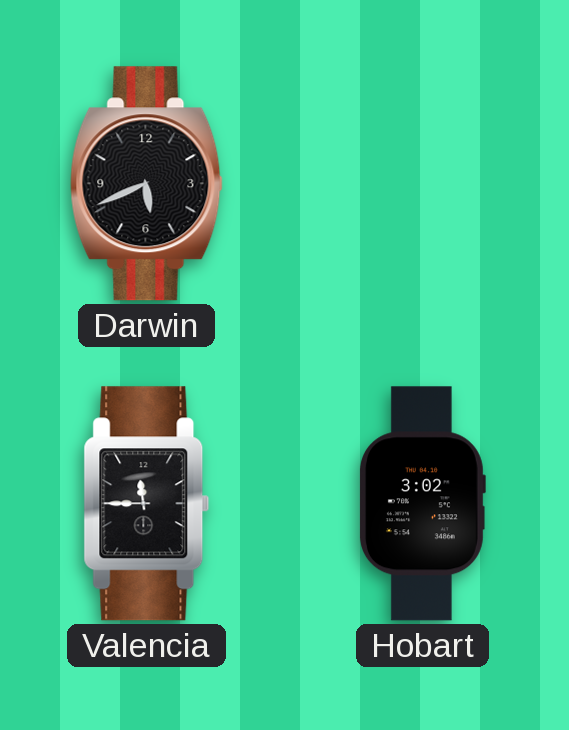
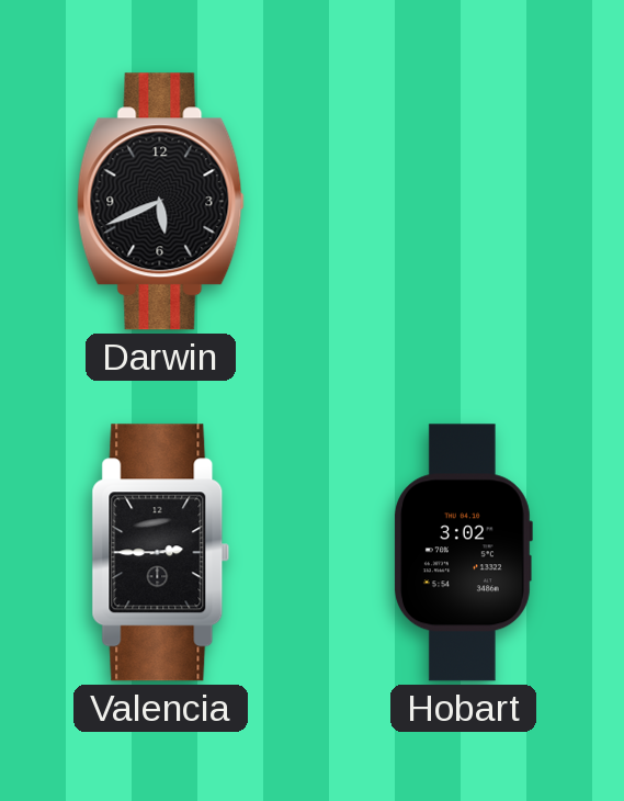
Valencia: 11:45 -> 2:45 (161, 553)
